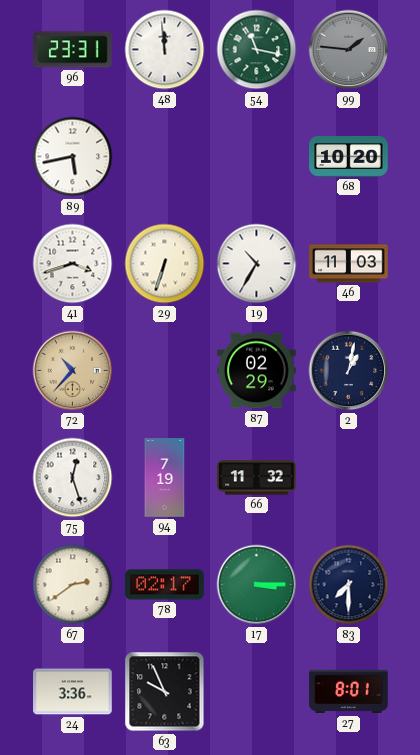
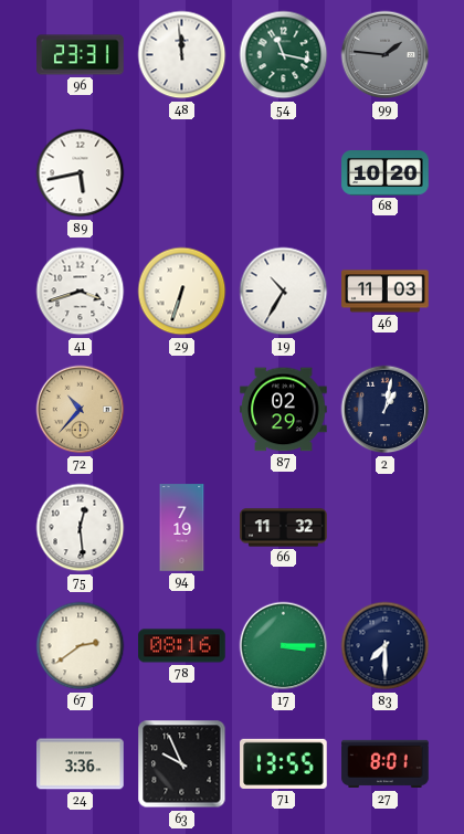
75: 12:27 -> 12:29 (81, 528)
78: 02:17 -> 08:16 (182, 646)
71: none -> 13:55 (284, 763)
